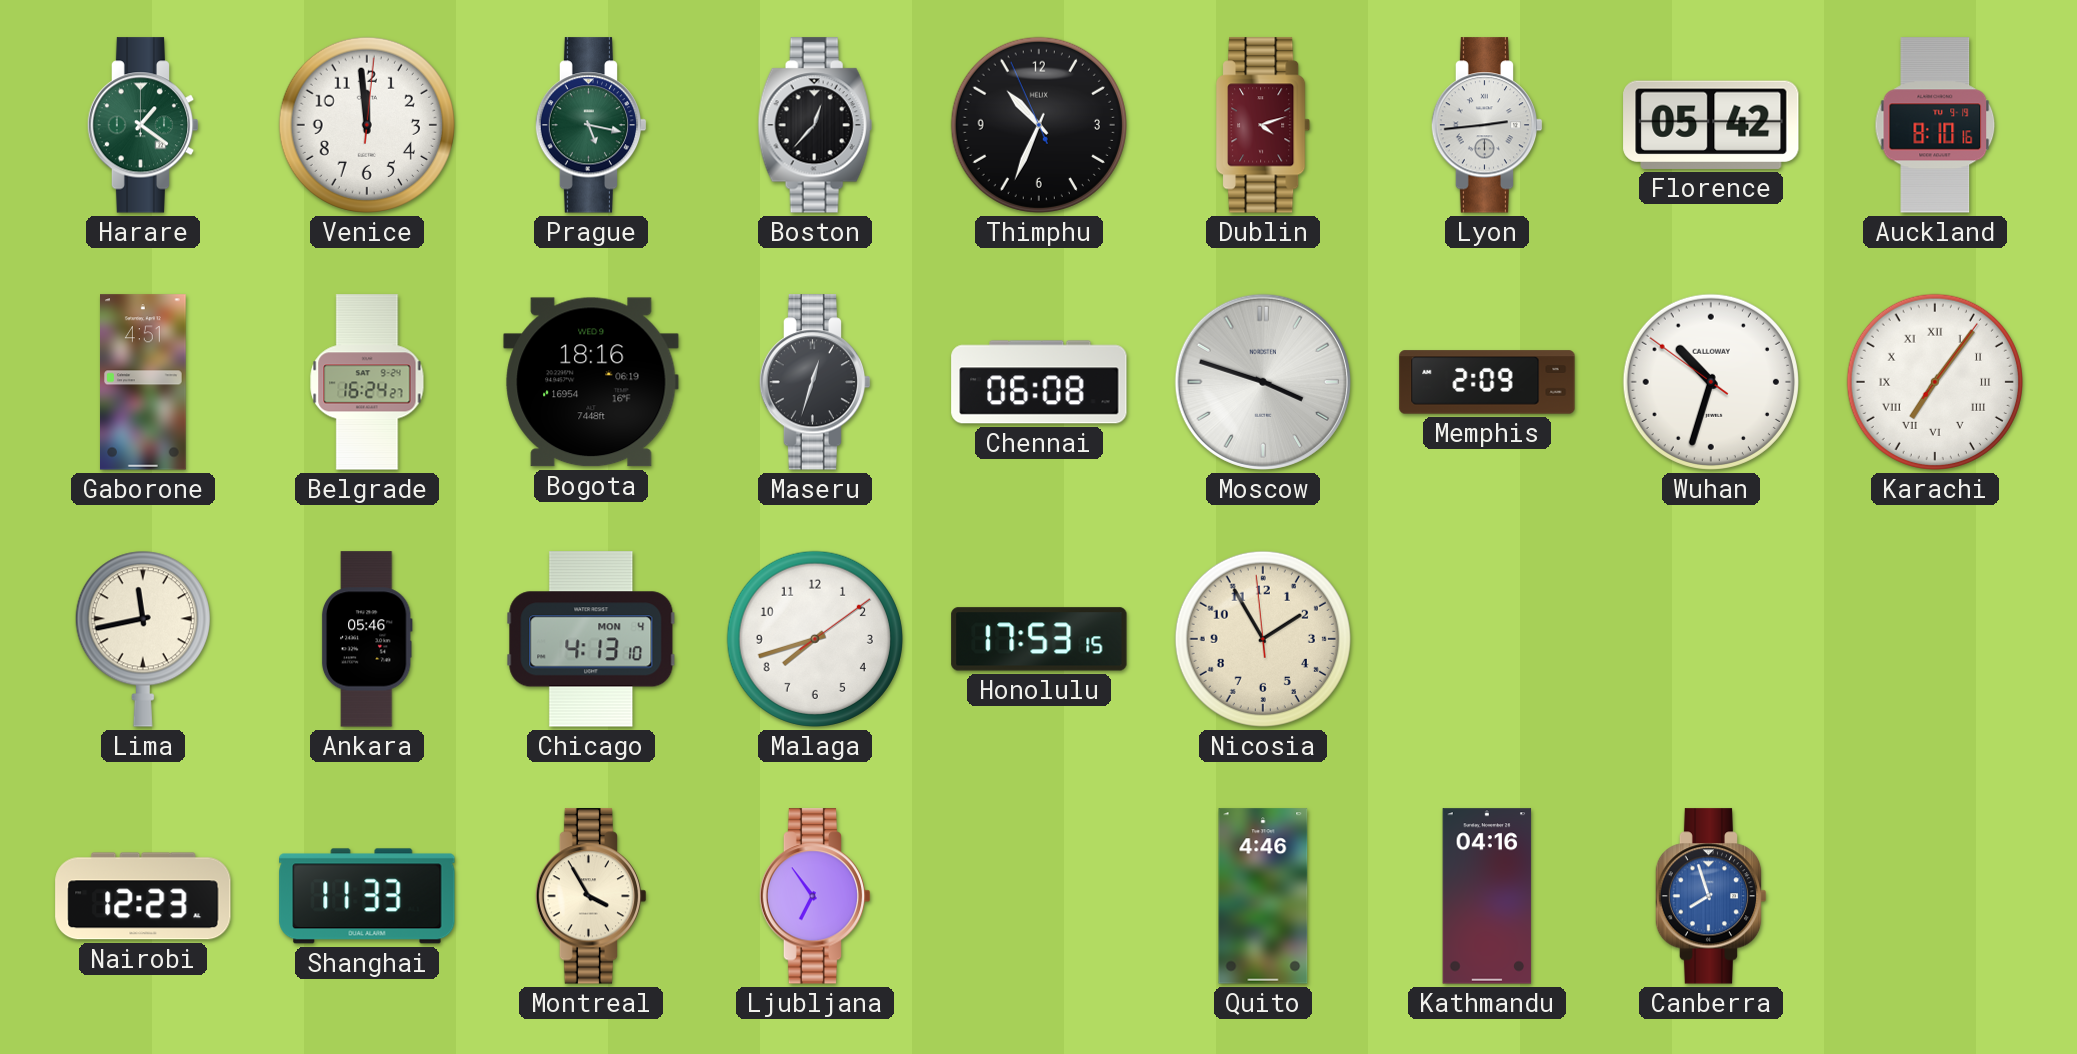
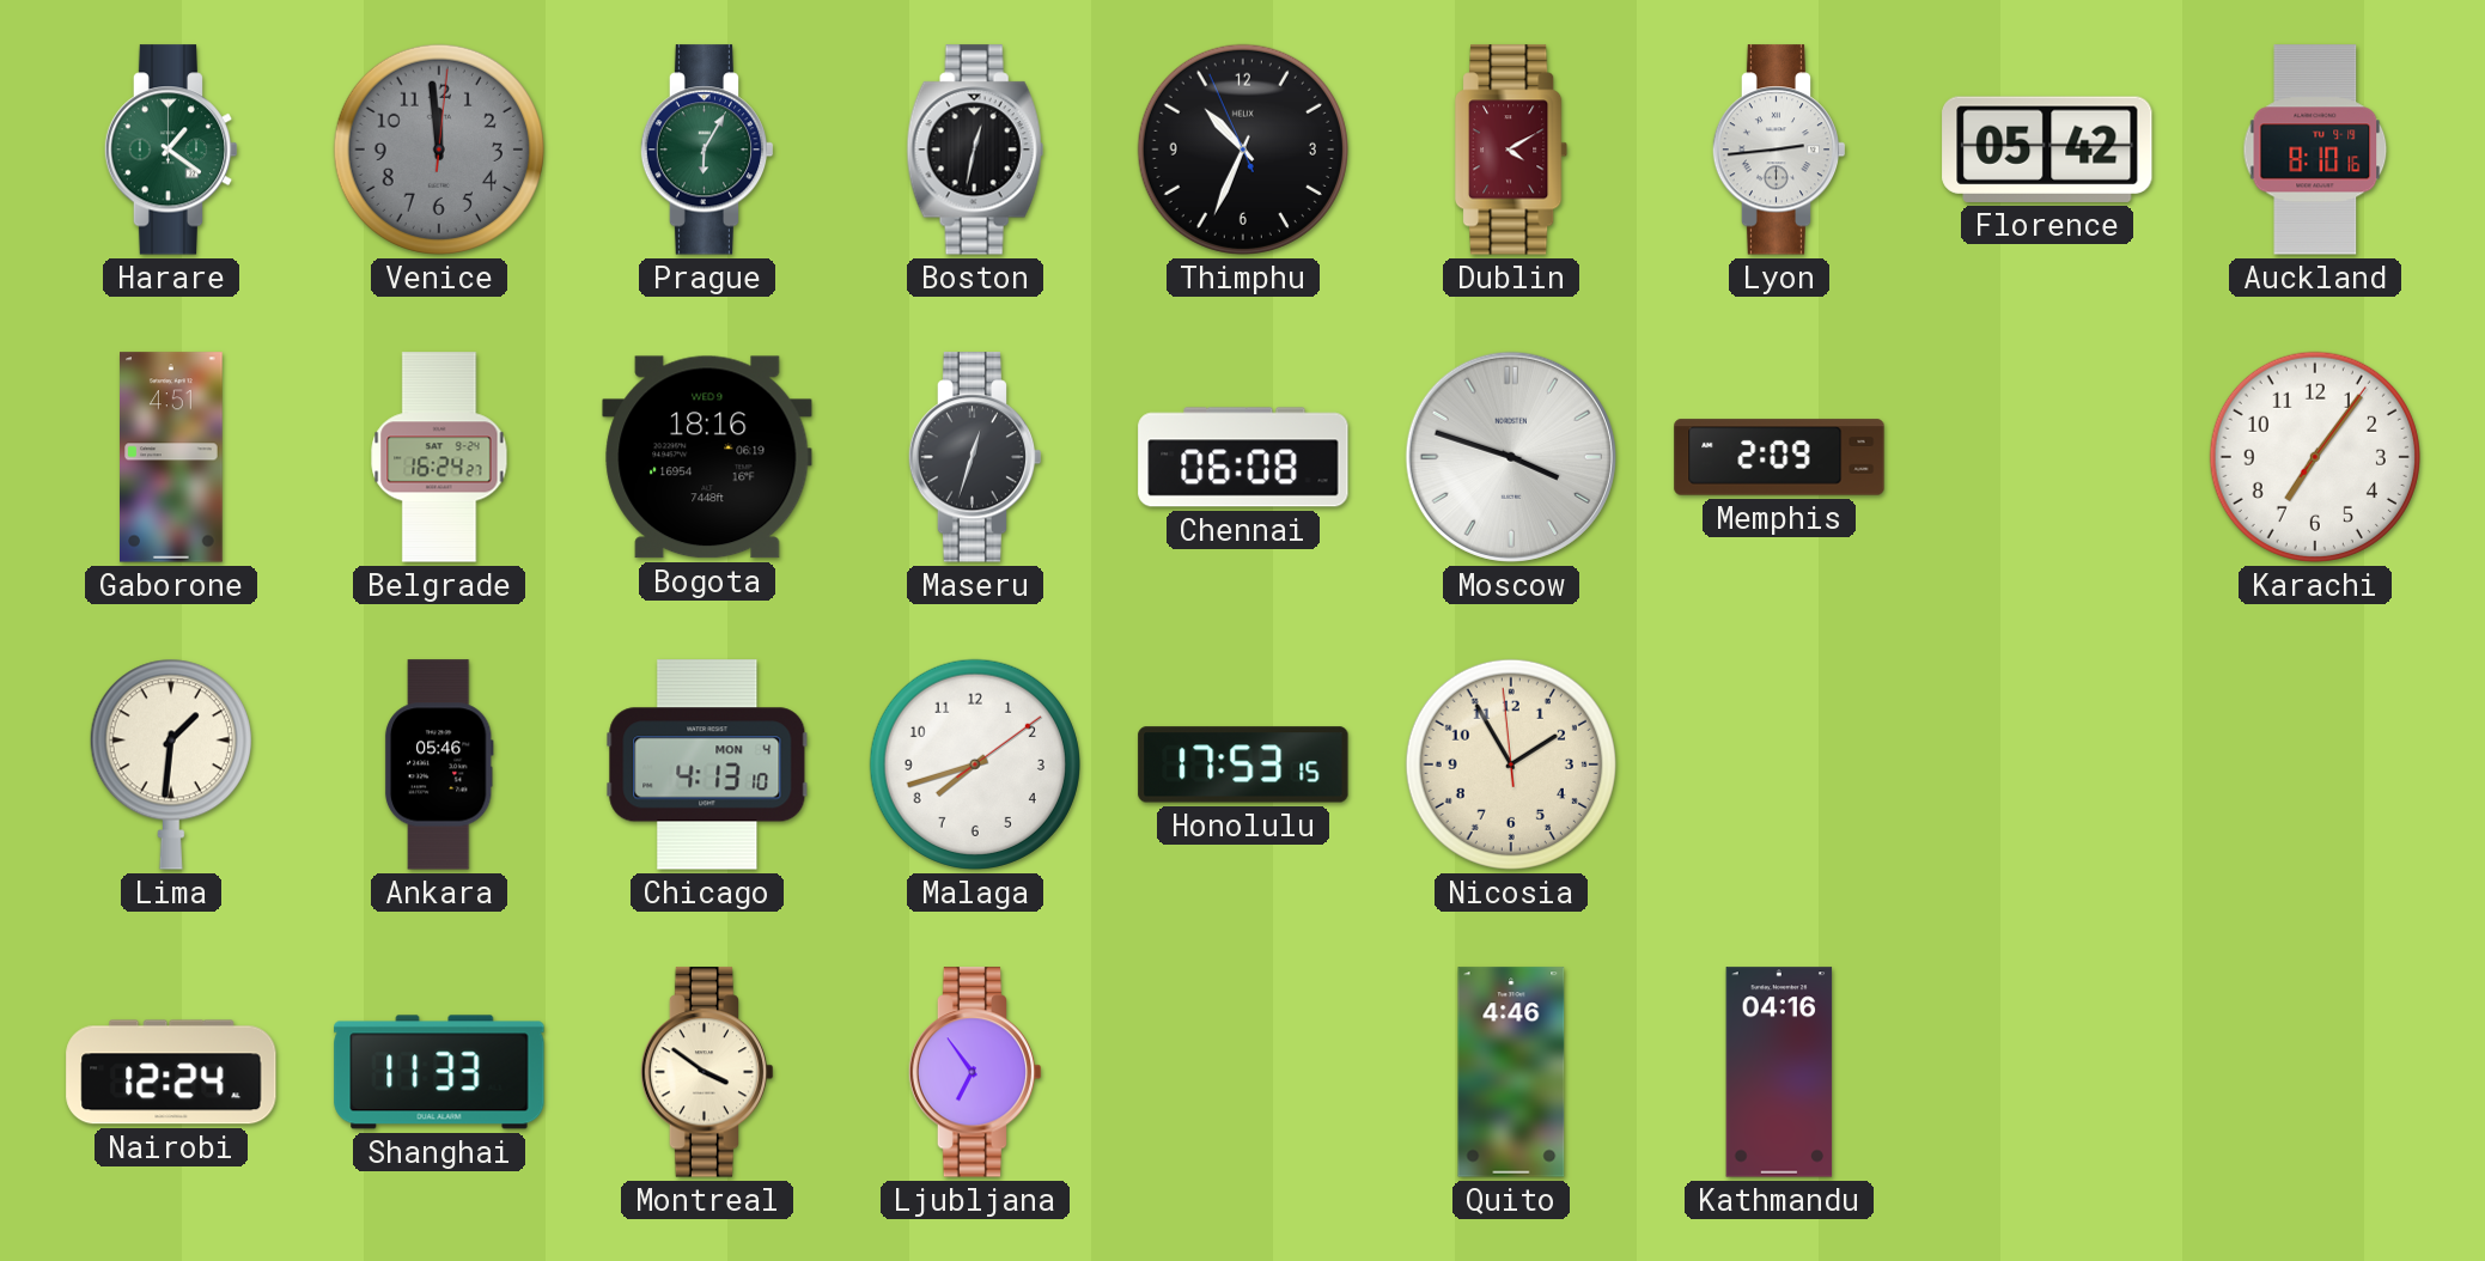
Venice dial: white -> grey (439, 150)
Prague: 5:17 -> 6:05 (707, 150)
Boston: 12:37 -> 12:32 (975, 150)
Dublin: 4:12 -> 4:10 (1512, 150)
Wuhan: 10:32 -> none (1711, 382)
Karachi numerals: Roman -> Arabic (2315, 457)
Lima: 11:43 -> 1:31 (171, 764)
Nairobi: 12:23 -> 12:24 (171, 1072)
Montreal: 3:55 -> 3:51 (707, 1072)
Canberra: 7:57 -> none (1711, 896)
